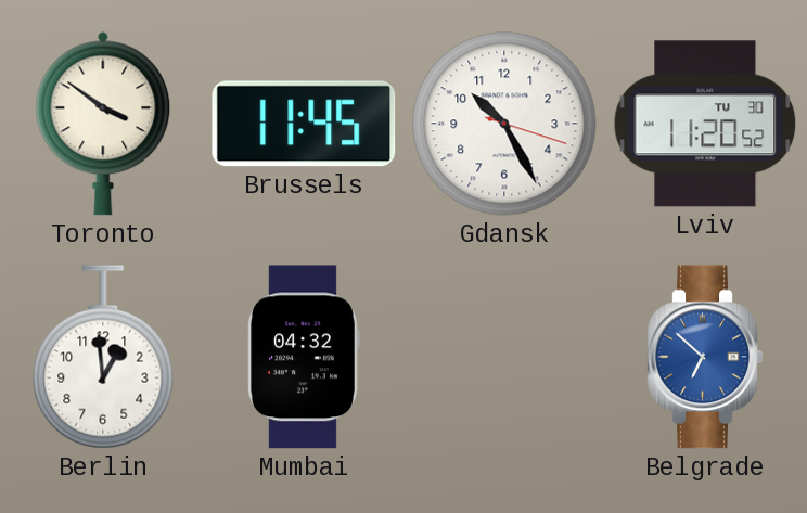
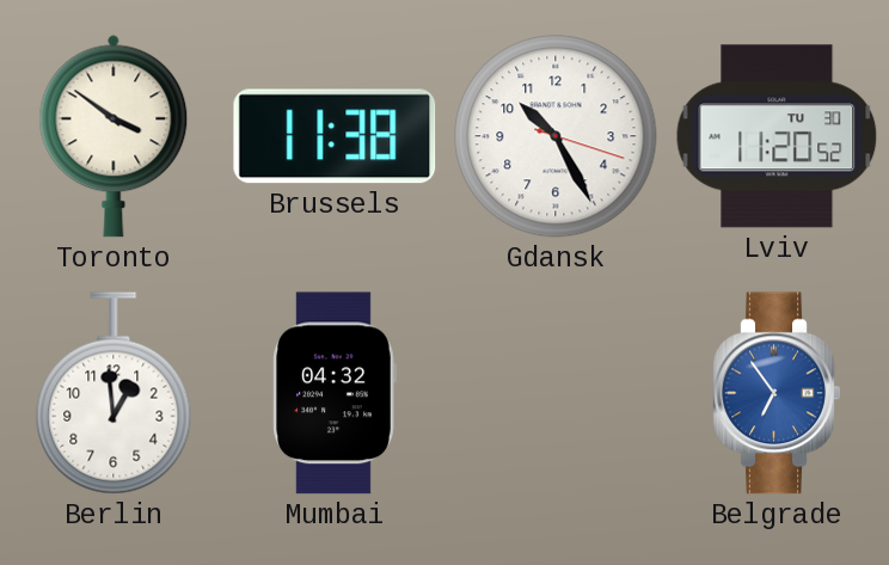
Brussels: 11:45 -> 11:38 (335, 136)
Belgrade: 6:52 -> 6:54 (777, 393)
